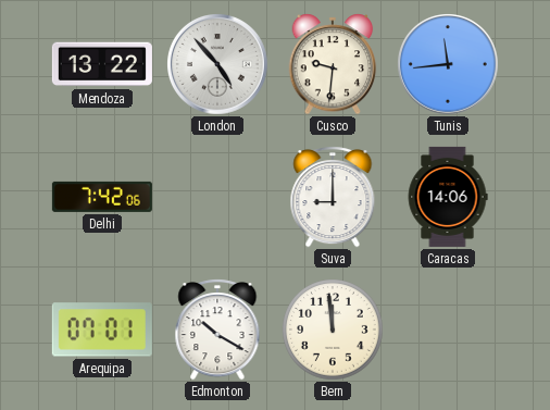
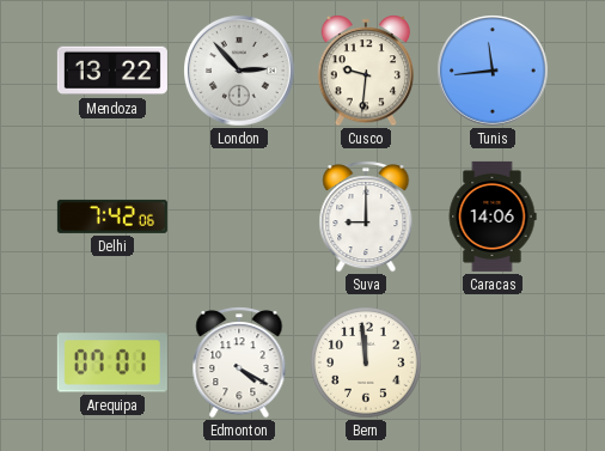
London: 4:53 -> 2:53 (240, 72)
Edmonton: 10:20 -> 4:20 (239, 362)
